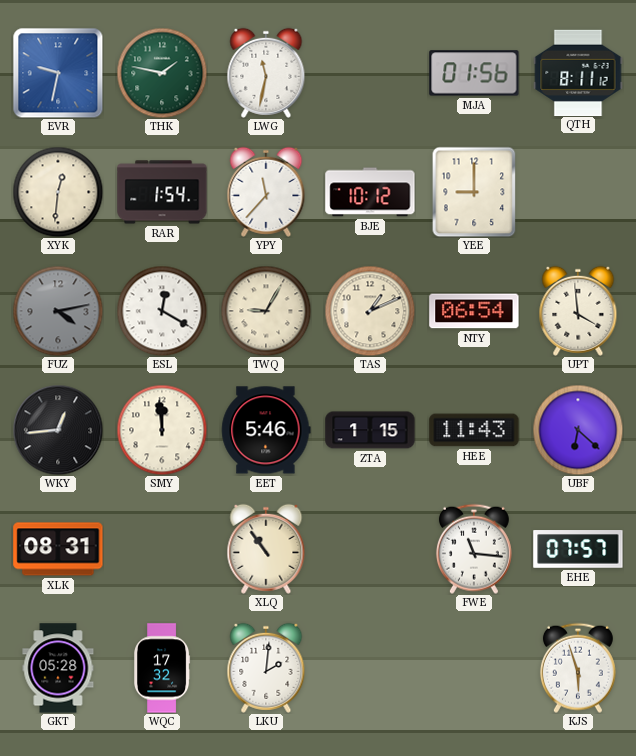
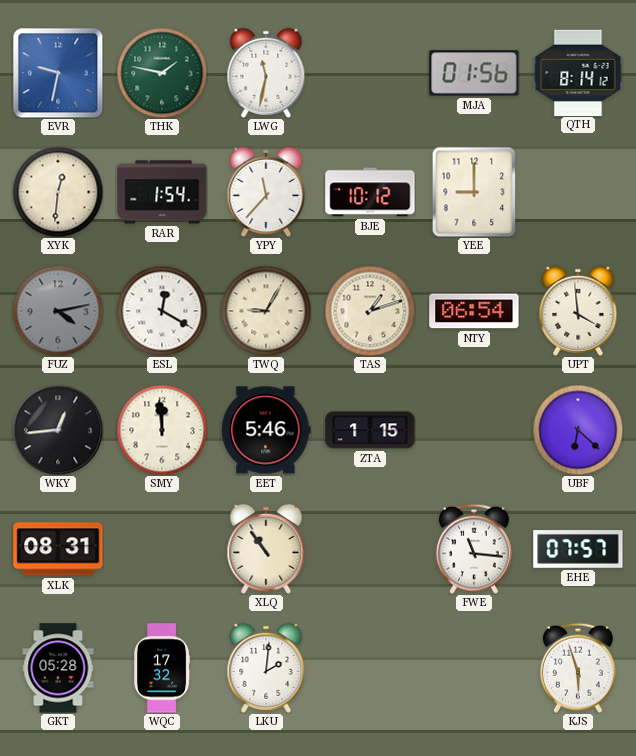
QTH: 8:11 -> 8:14 (578, 72)
TAS: 1:11 -> 1:12 (370, 311)
HEE: 11:43 -> none (474, 430)
